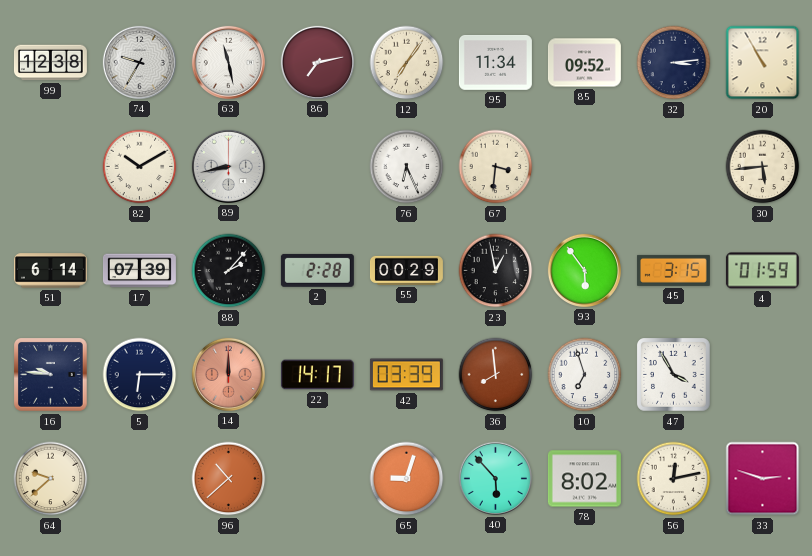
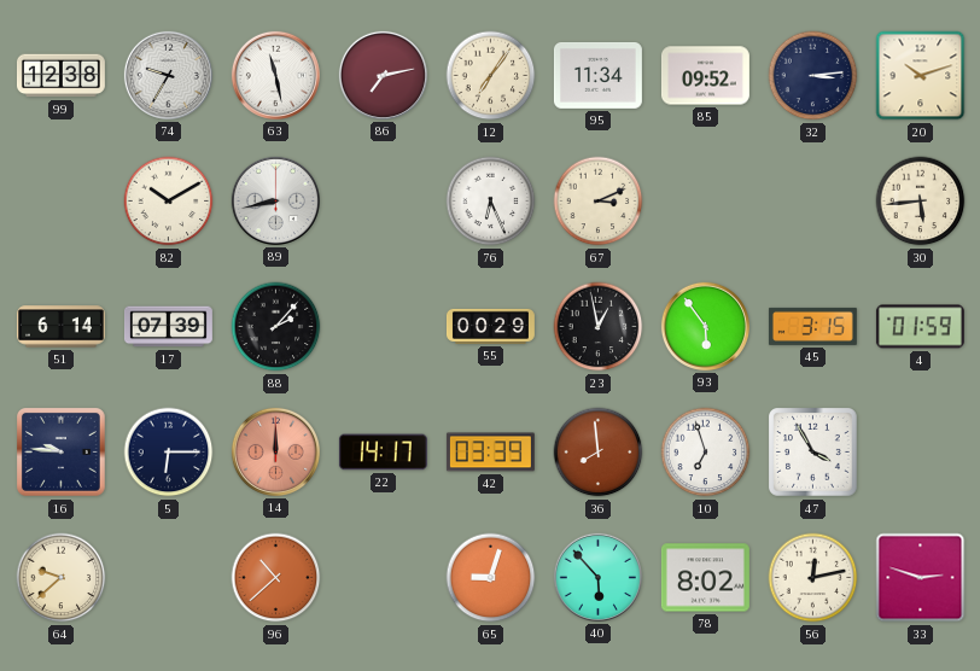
20: 10:55 -> 10:12 (921, 76)
67: 3:31 -> 3:11 (599, 202)
2: 2:28 -> none (317, 270)
